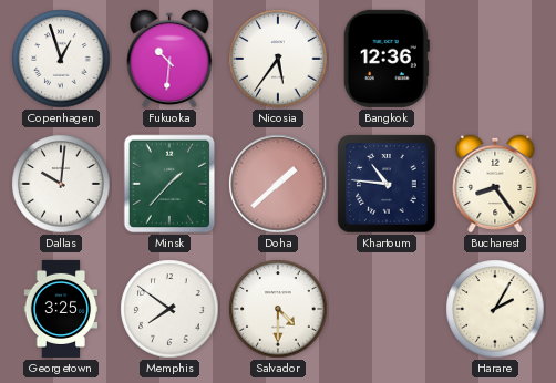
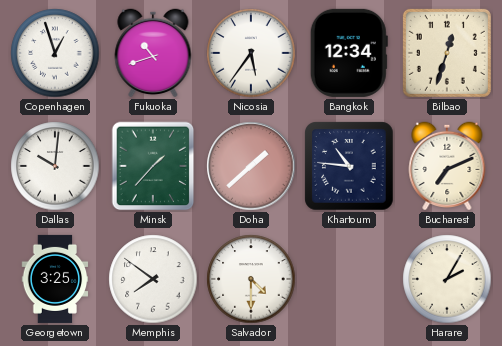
Fukuoka: 10:31 -> 10:42 (153, 53)
Bangkok: 12:36 -> 12:34 (349, 53)
Bilbao: none -> 12:33 (447, 53)
Bucharest: 8:24 -> 7:11 (447, 166)
